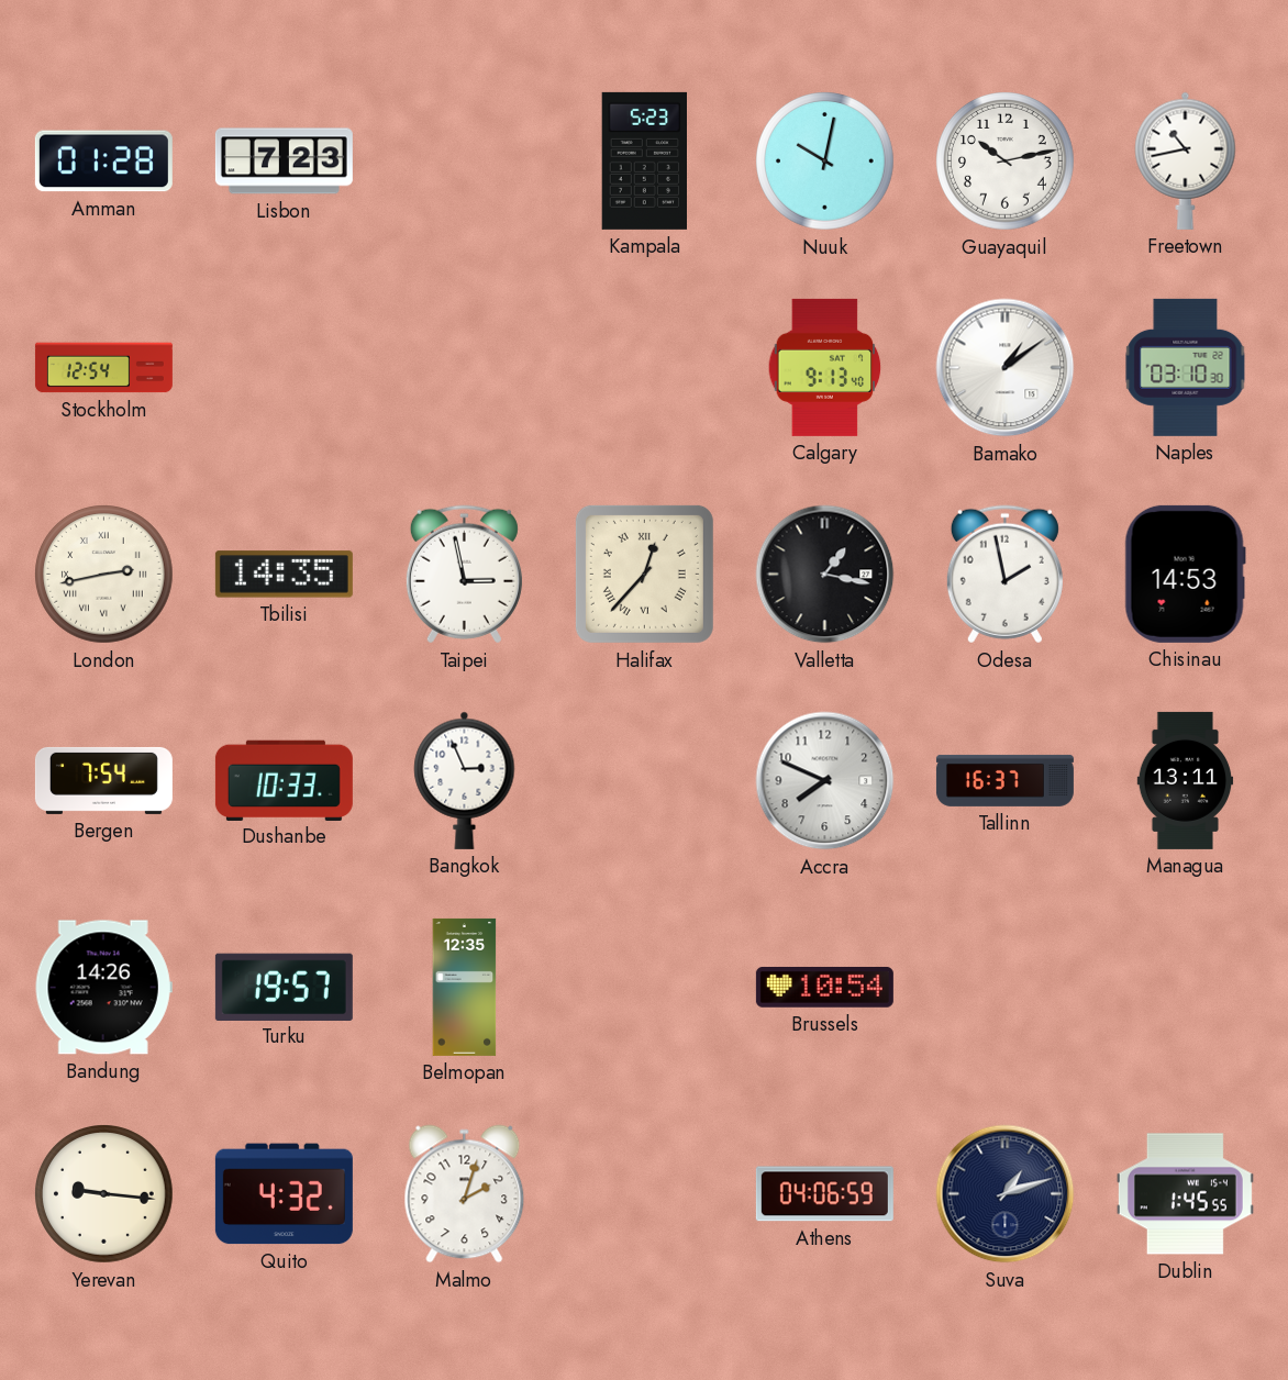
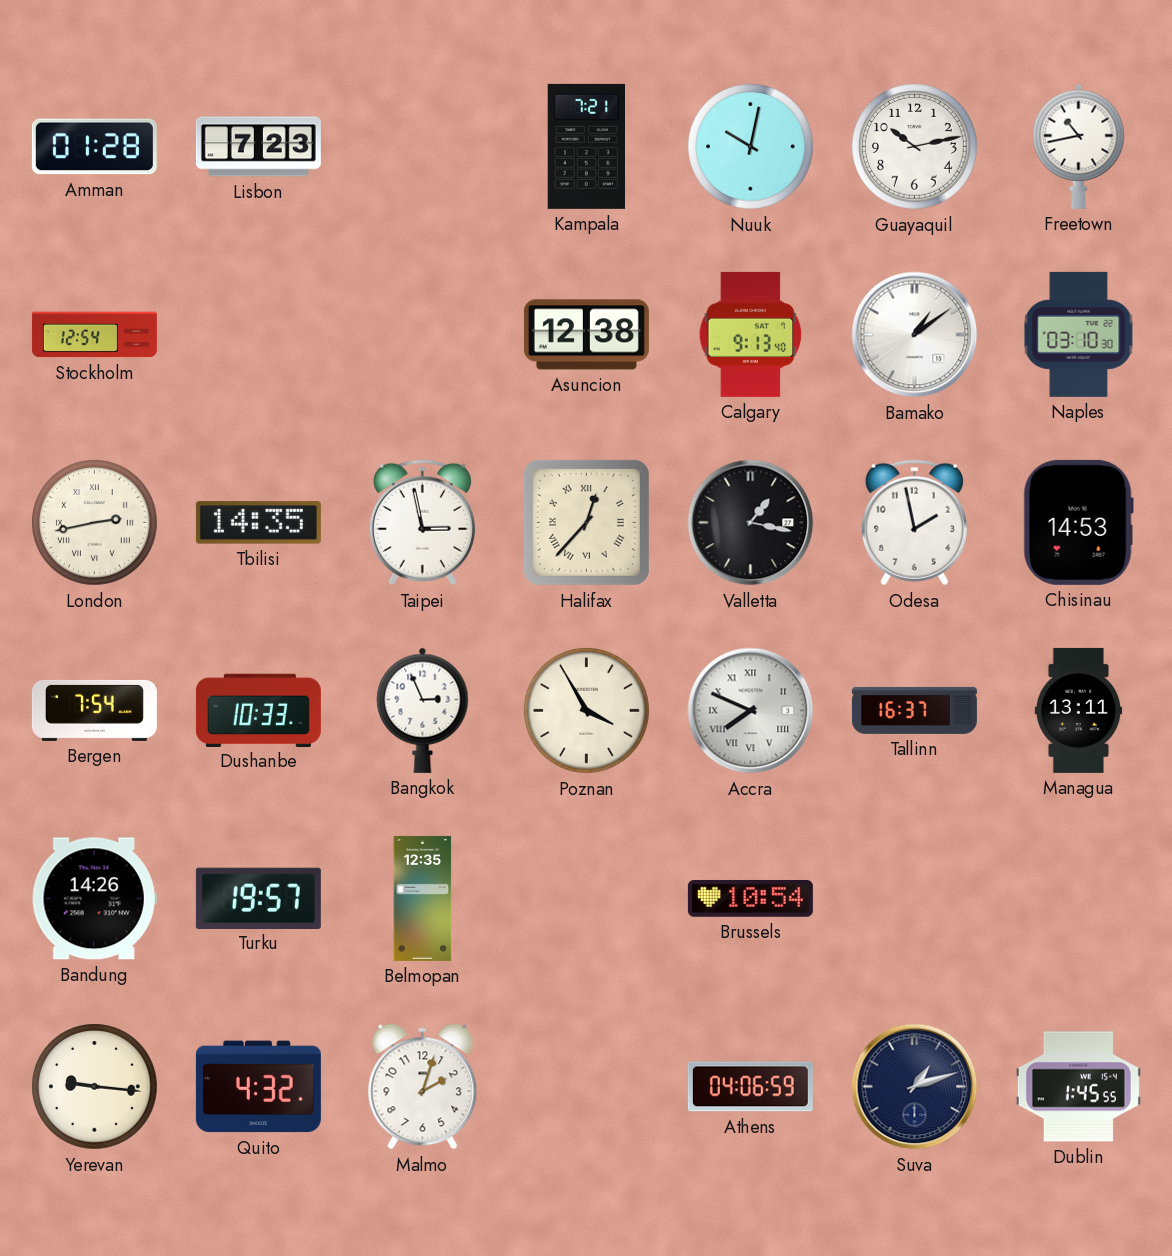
Kampala: 5:23 -> 7:21 (587, 146)
Asuncion: none -> 12:38 (586, 335)
Poznan: none -> 3:55 (587, 711)
Accra numerals: Arabic -> Roman (751, 711)
